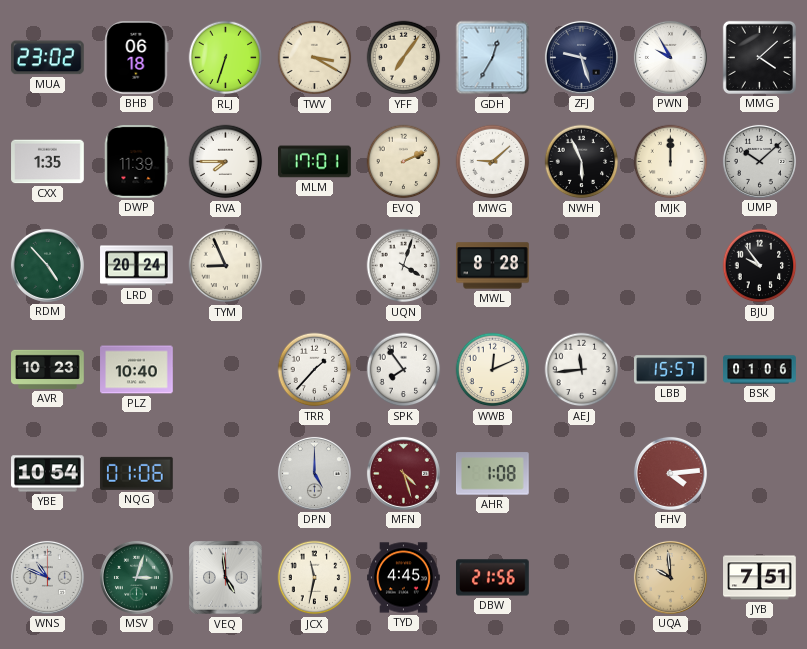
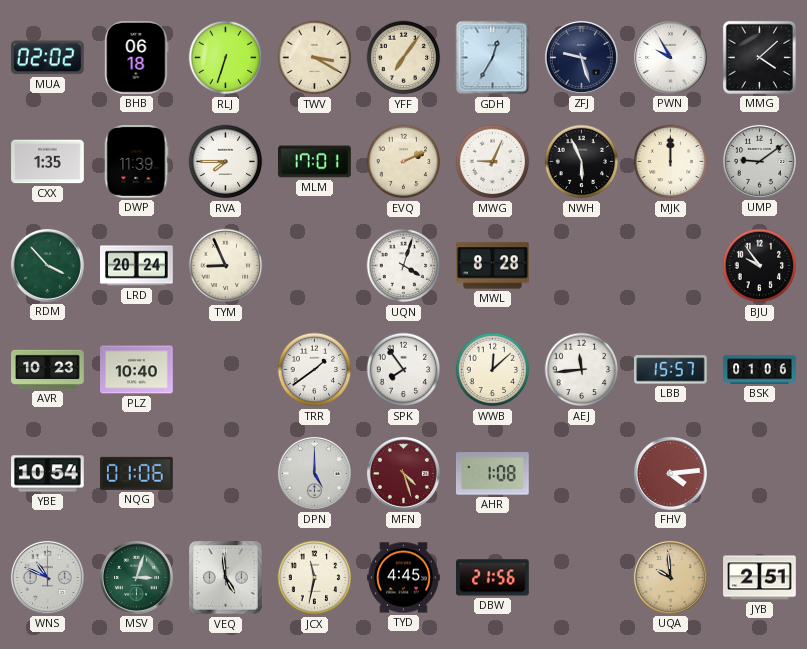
MUA: 23:02 -> 02:02 (47, 58)
MWG: 9:08 -> 9:04 (493, 162)
UMP: 10:08 -> 9:09 (759, 161)
RDM: 4:53 -> 3:53 (47, 265)
TRR: 1:37 -> 1:39 (315, 370)
WWB: 12:11 -> 12:08 (493, 370)
JYB: 7:51 -> 2:51 (760, 578)
